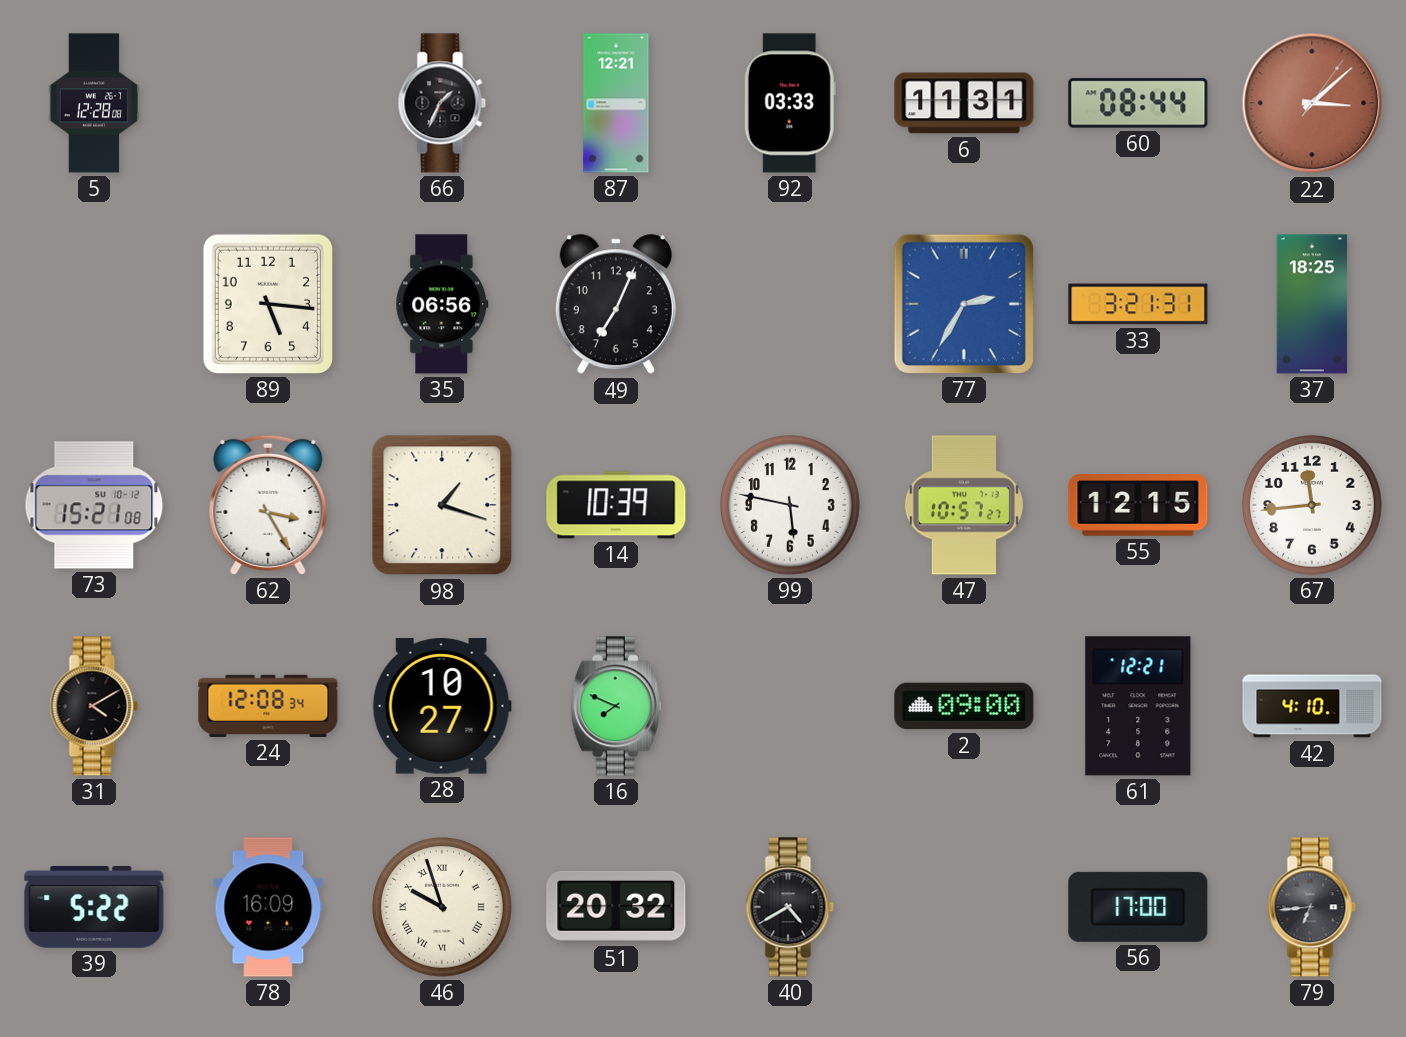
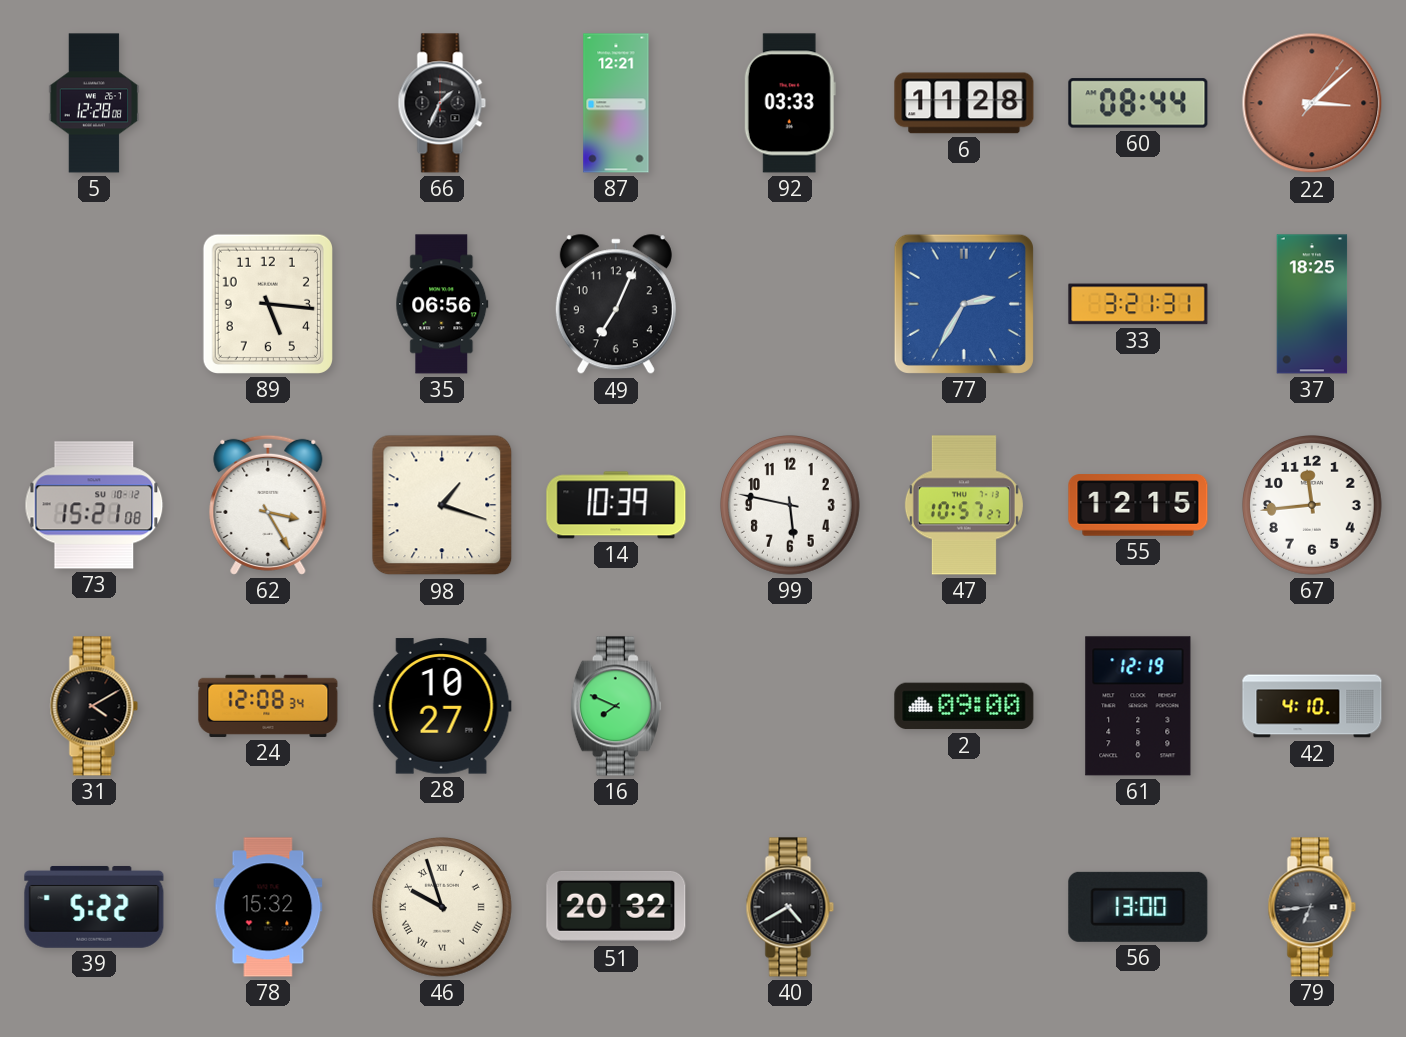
6: 11:31 -> 11:28 (964, 103)
61: 12:21 -> 12:19 (1138, 706)
78: 16:09 -> 15:32 (268, 907)
56: 17:00 -> 13:00 (1138, 907)
